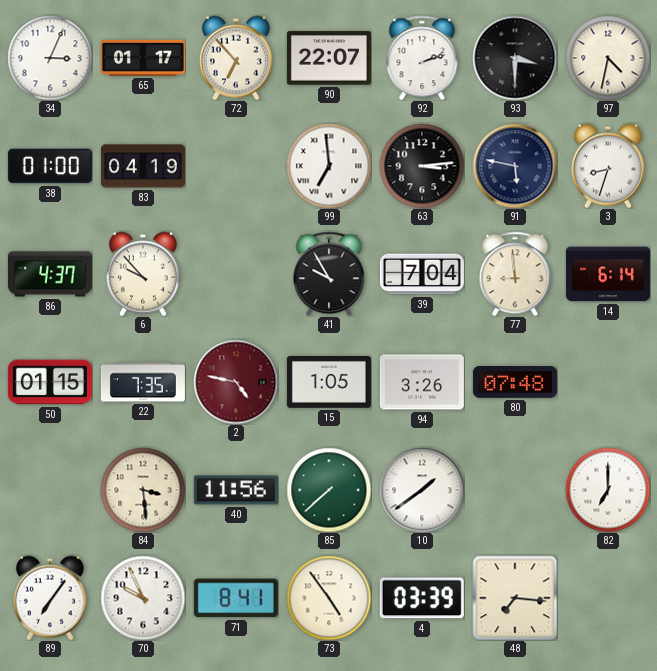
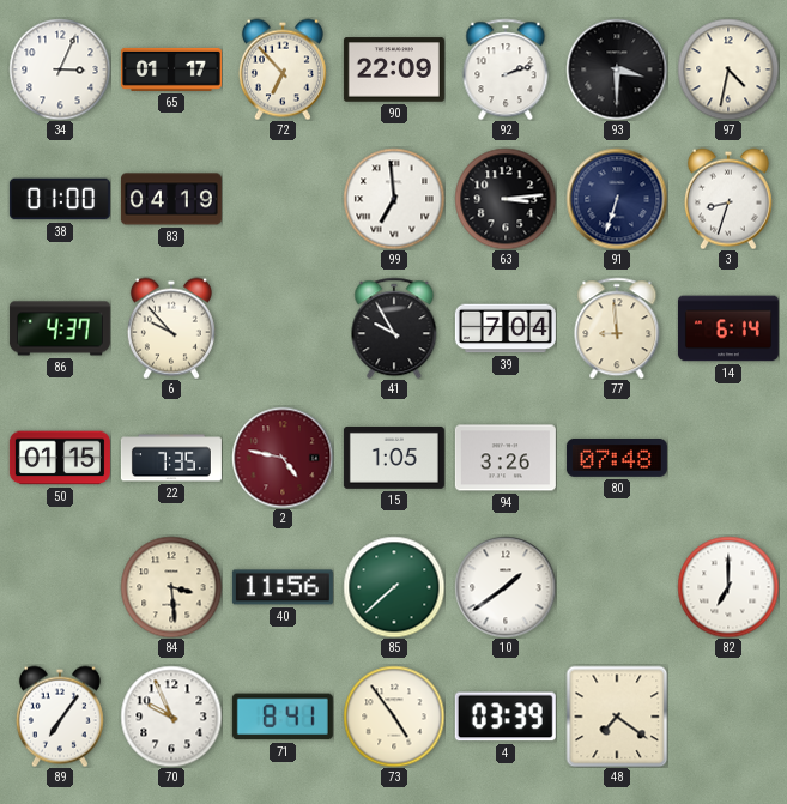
90: 22:07 -> 22:09 (394, 69)
91: 5:47 -> 6:33 (617, 199)
48: 7:16 -> 7:21 (617, 717)
